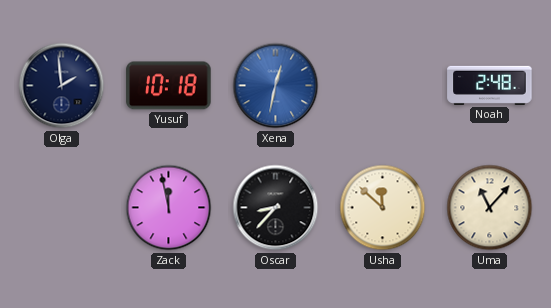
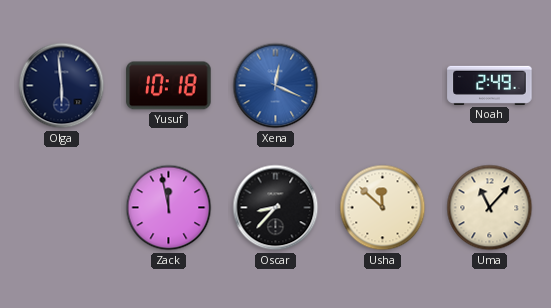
Olga: 1:59 -> 5:59 (62, 86)
Xena: 12:32 -> 12:19 (276, 86)
Noah: 2:48 -> 2:49 (490, 85)
